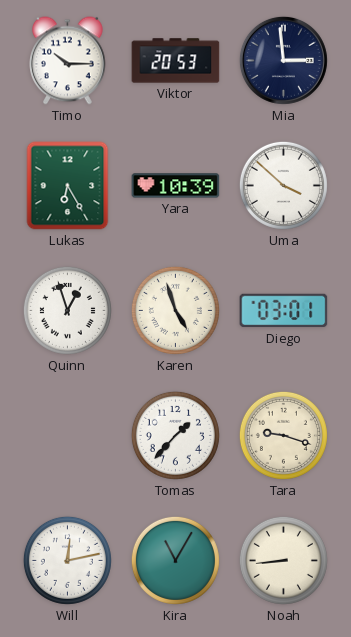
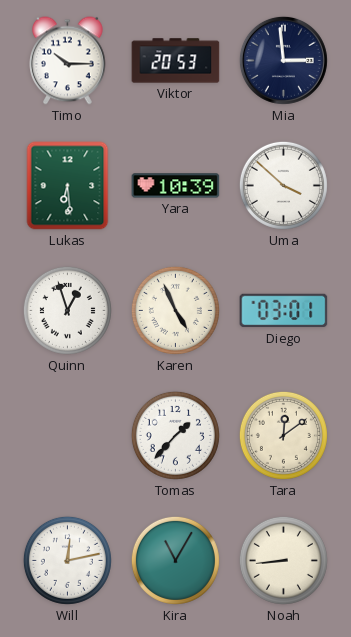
Lukas: 6:25 -> 6:29 (68, 186)
Karen: 4:57 -> 4:56 (175, 310)
Tara: 9:18 -> 12:09 (283, 435)
